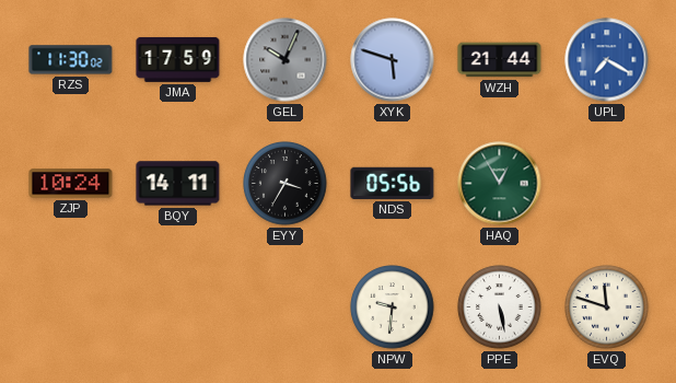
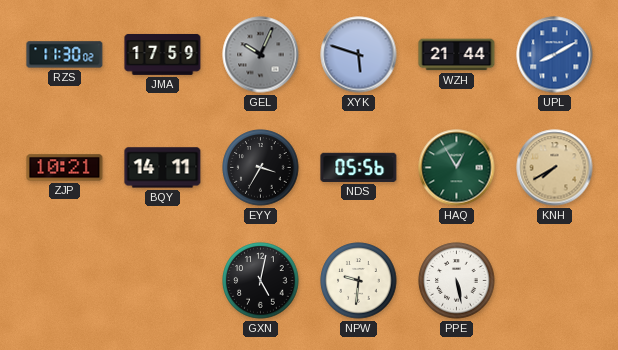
UPL: 7:20 -> 8:10 (555, 55)
ZJP: 10:24 -> 10:21 (65, 168)
KNH: none -> 7:40 (555, 168)
GXN: none -> 5:02 (261, 281)
EVQ: 11:48 -> none (607, 307)
